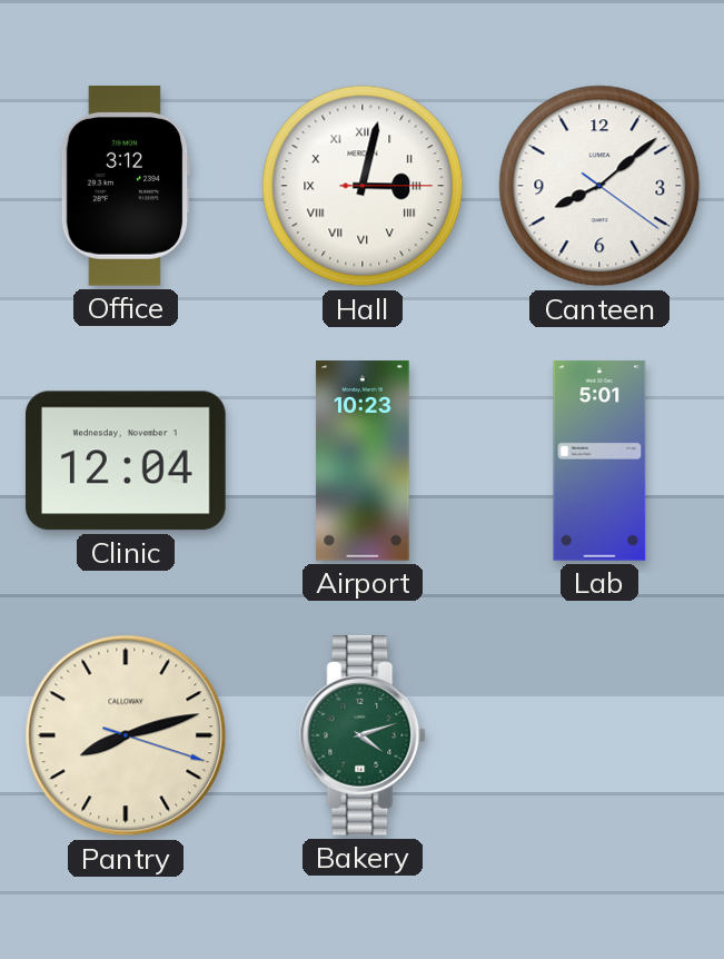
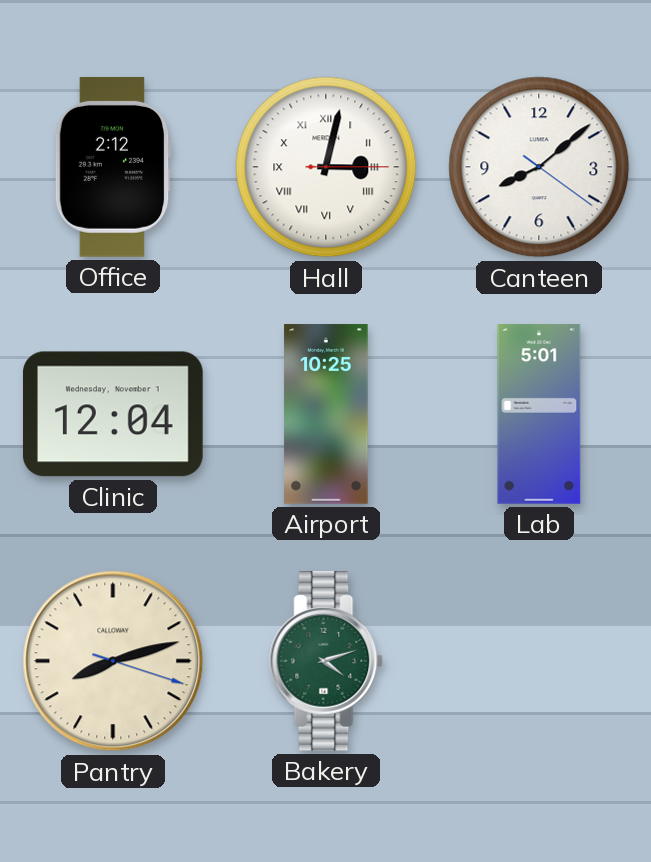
Office: 3:12 -> 2:12 (113, 167)
Airport: 10:23 -> 10:25 (326, 414)
